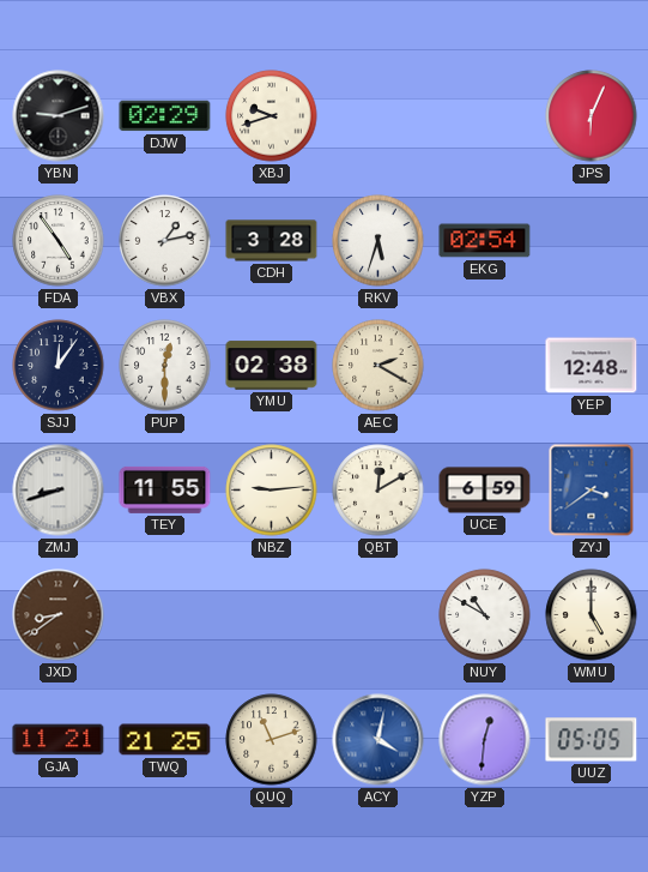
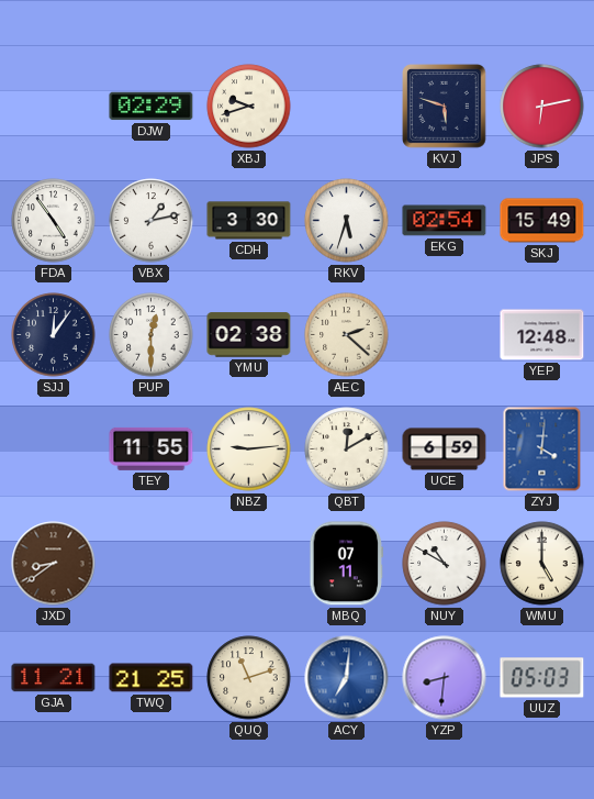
YBN: 9:12 -> none (59, 116)
KVJ: none -> 5:48 (445, 107)
JPS: 6:04 -> 6:13 (542, 107)
CDH: 3:28 -> 3:30 (249, 221)
SKJ: none -> 15:49 (542, 221)
AEC: 2:20 -> 2:22 (347, 335)
ZMJ: 8:42 -> none (59, 491)
ZYJ: 3:39 -> 4:01 (542, 450)
MBQ: none -> 07:11 (347, 564)
ACY: 4:02 -> 7:01 (347, 678)
YZP: 12:31 -> 8:31 (445, 678)
UUZ: 05:05 -> 05:03 (542, 678)
